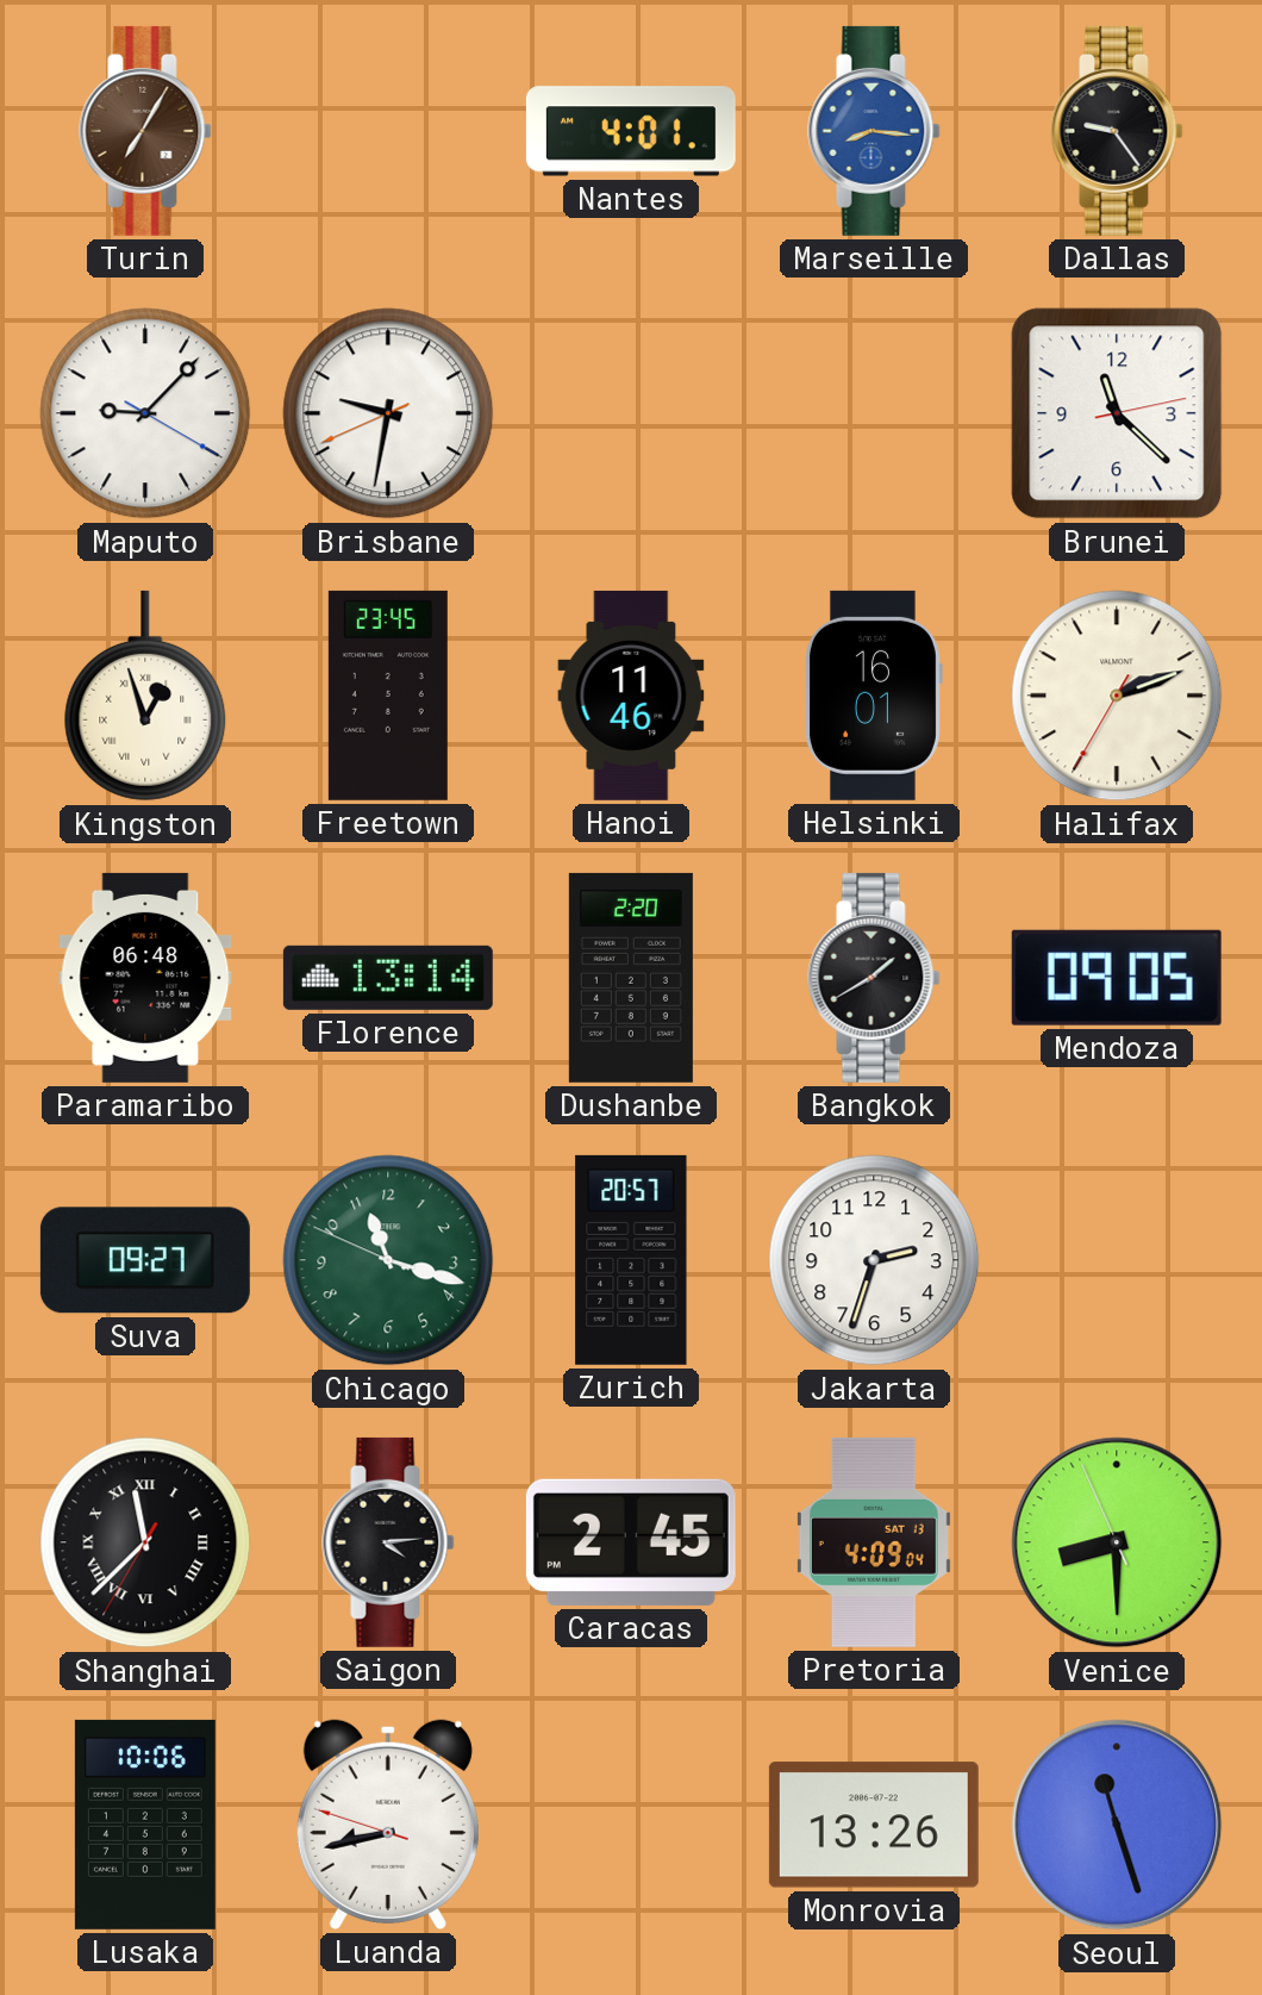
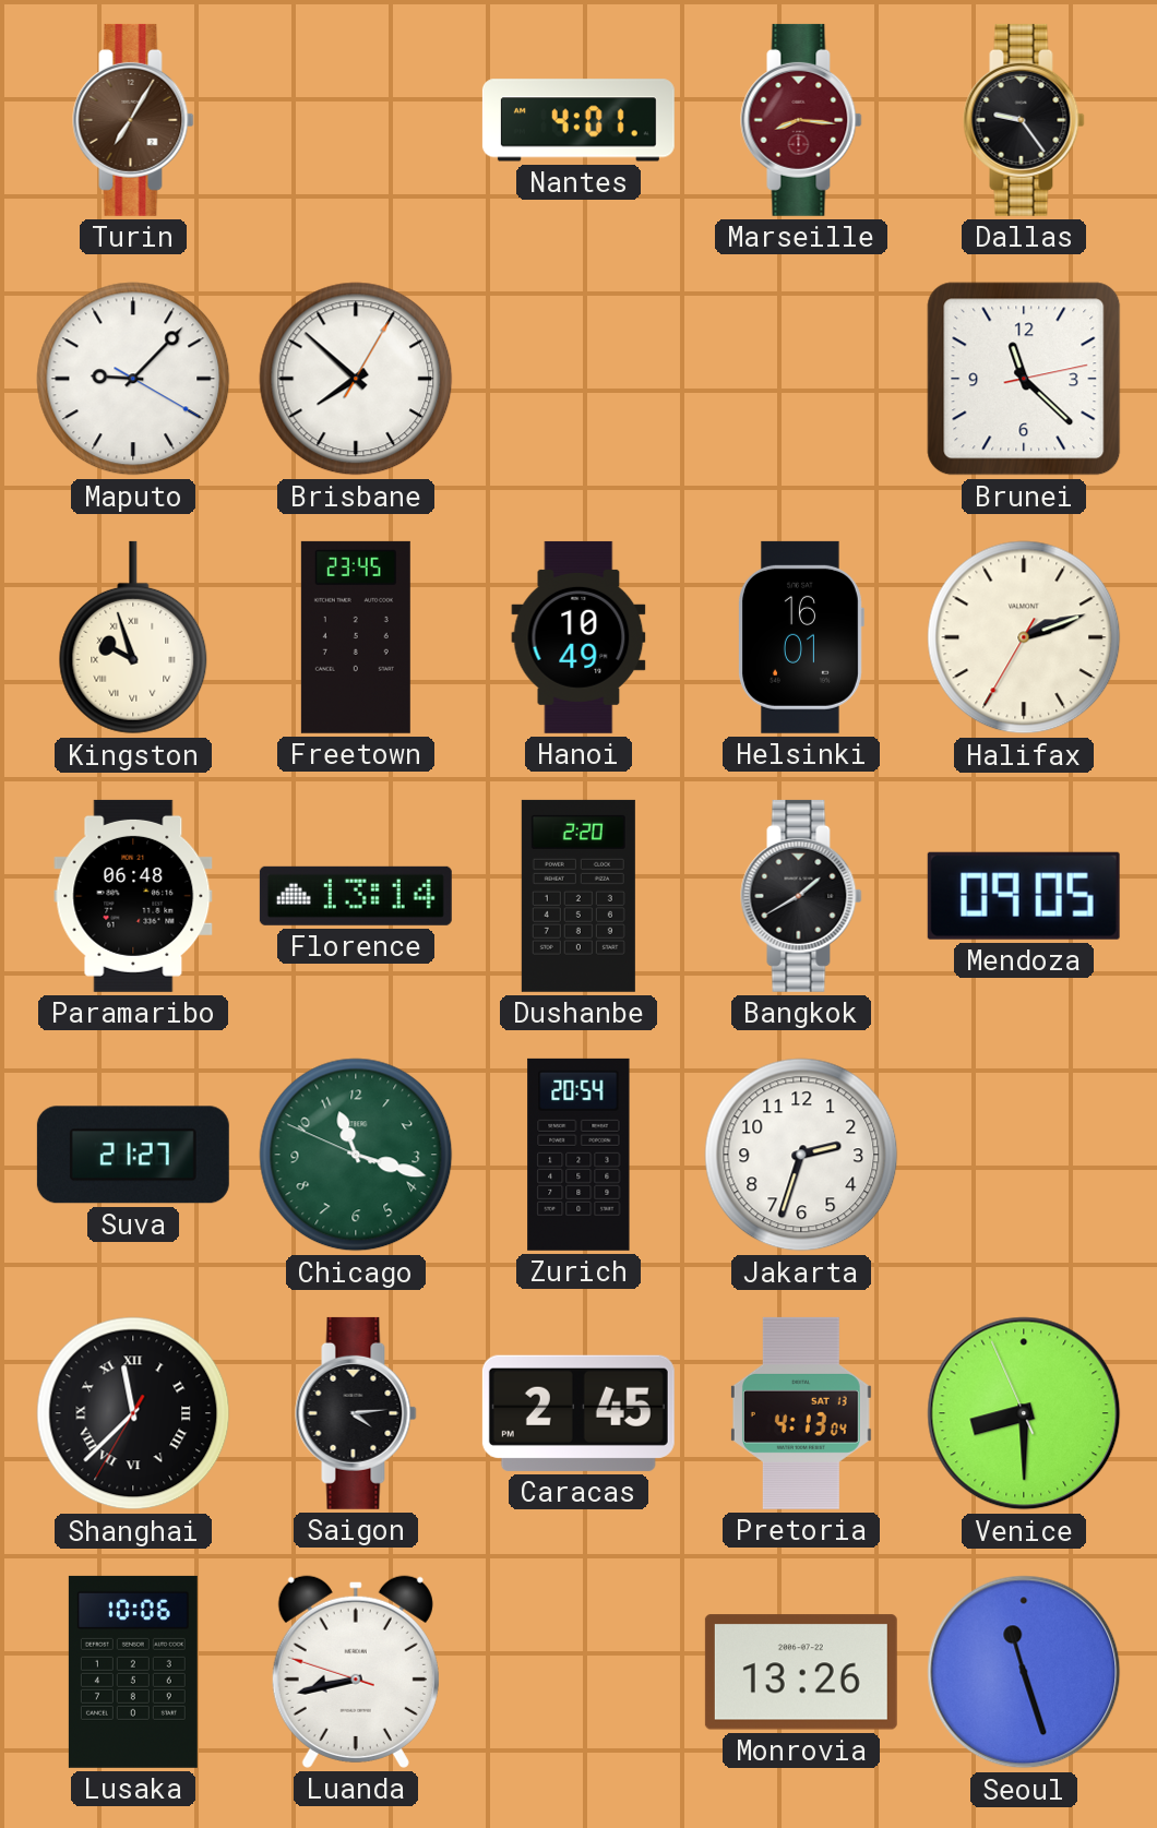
Marseille dial: blue -> burgundy (801, 120)
Brisbane: 9:31 -> 7:52 (356, 379)
Kingston: 12:57 -> 9:57 (133, 637)
Hanoi: 11:46 -> 10:49 (578, 637)
Suva: 09:27 -> 21:27 (133, 1155)
Zurich: 20:57 -> 20:54 (578, 1155)
Pretoria: 4:09 -> 4:13 (801, 1413)
